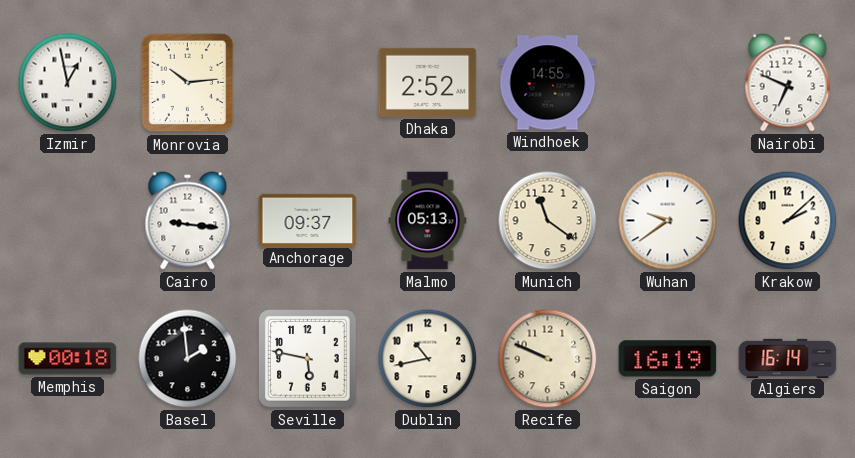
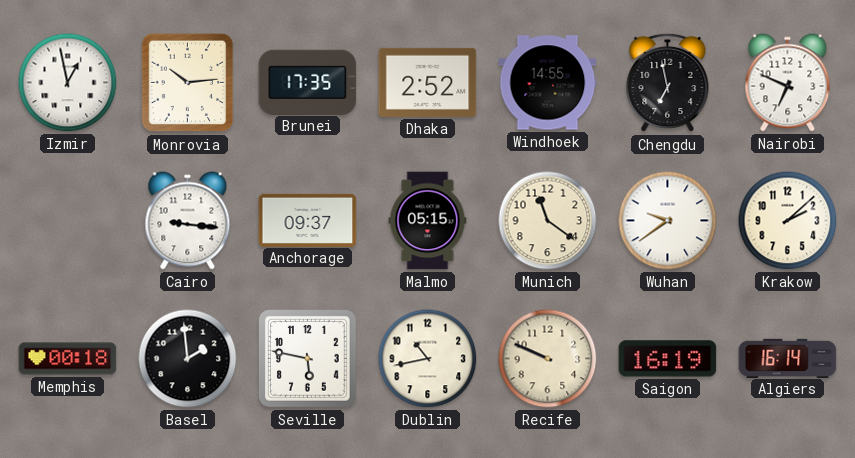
Brunei: none -> 17:35 (308, 82)
Chengdu: none -> 6:58 (668, 83)
Malmo: 05:13 -> 05:15 (428, 221)
